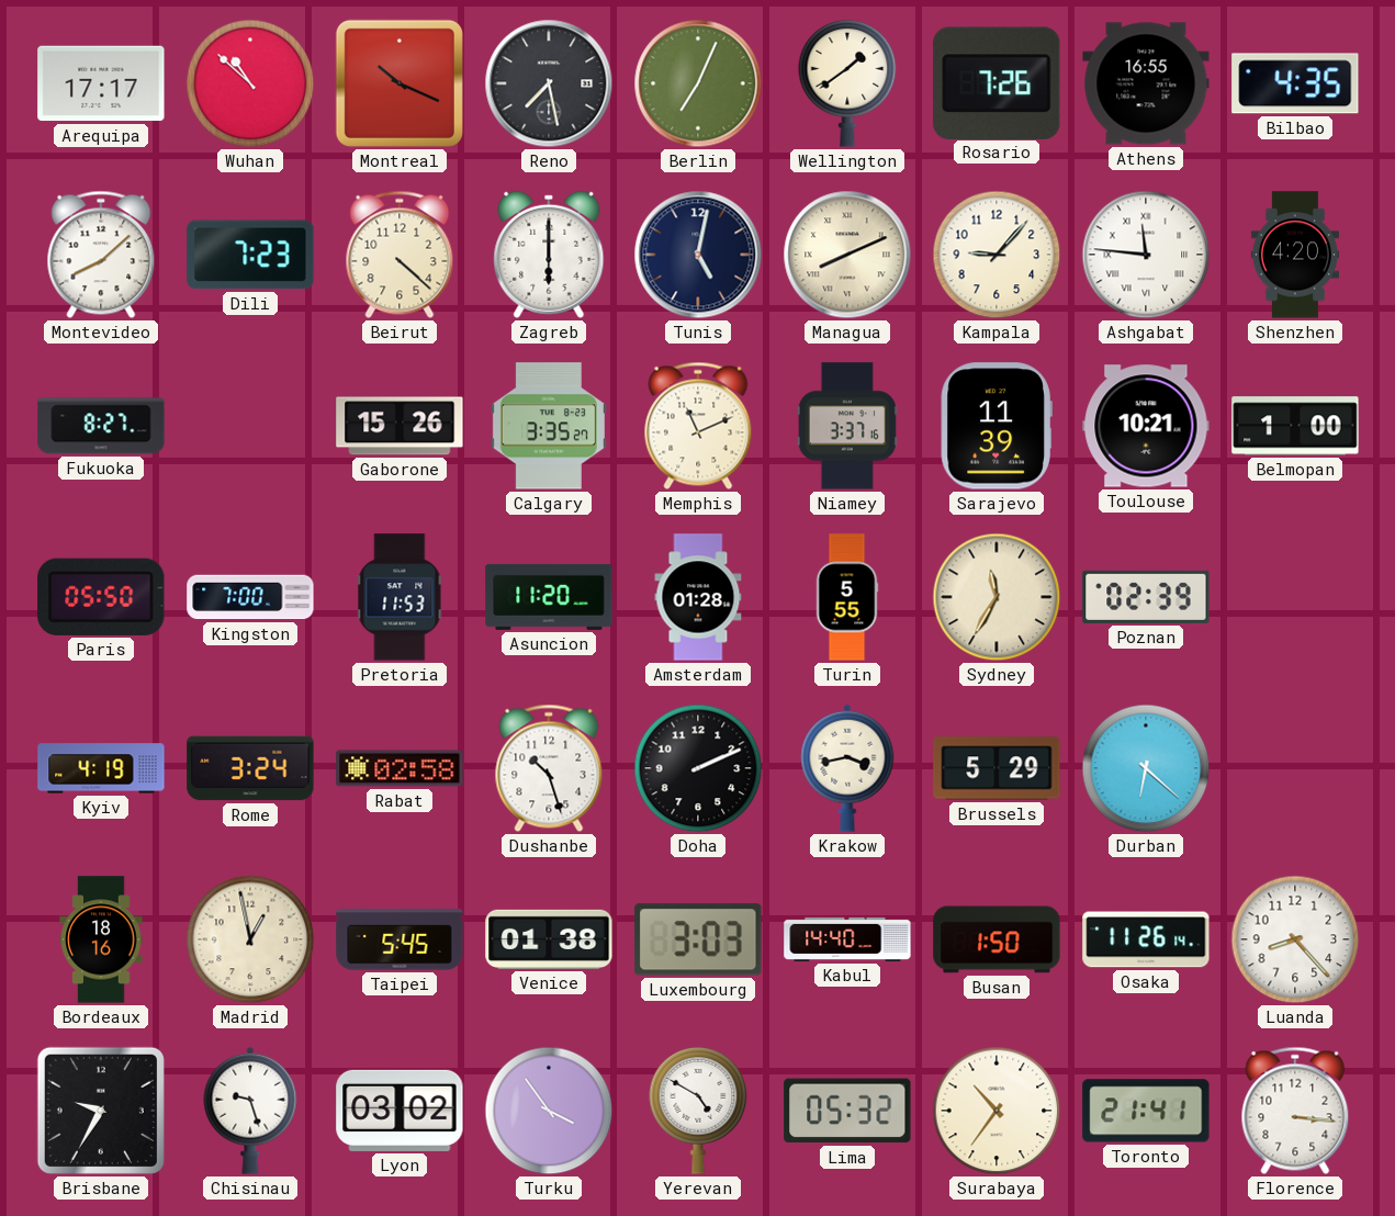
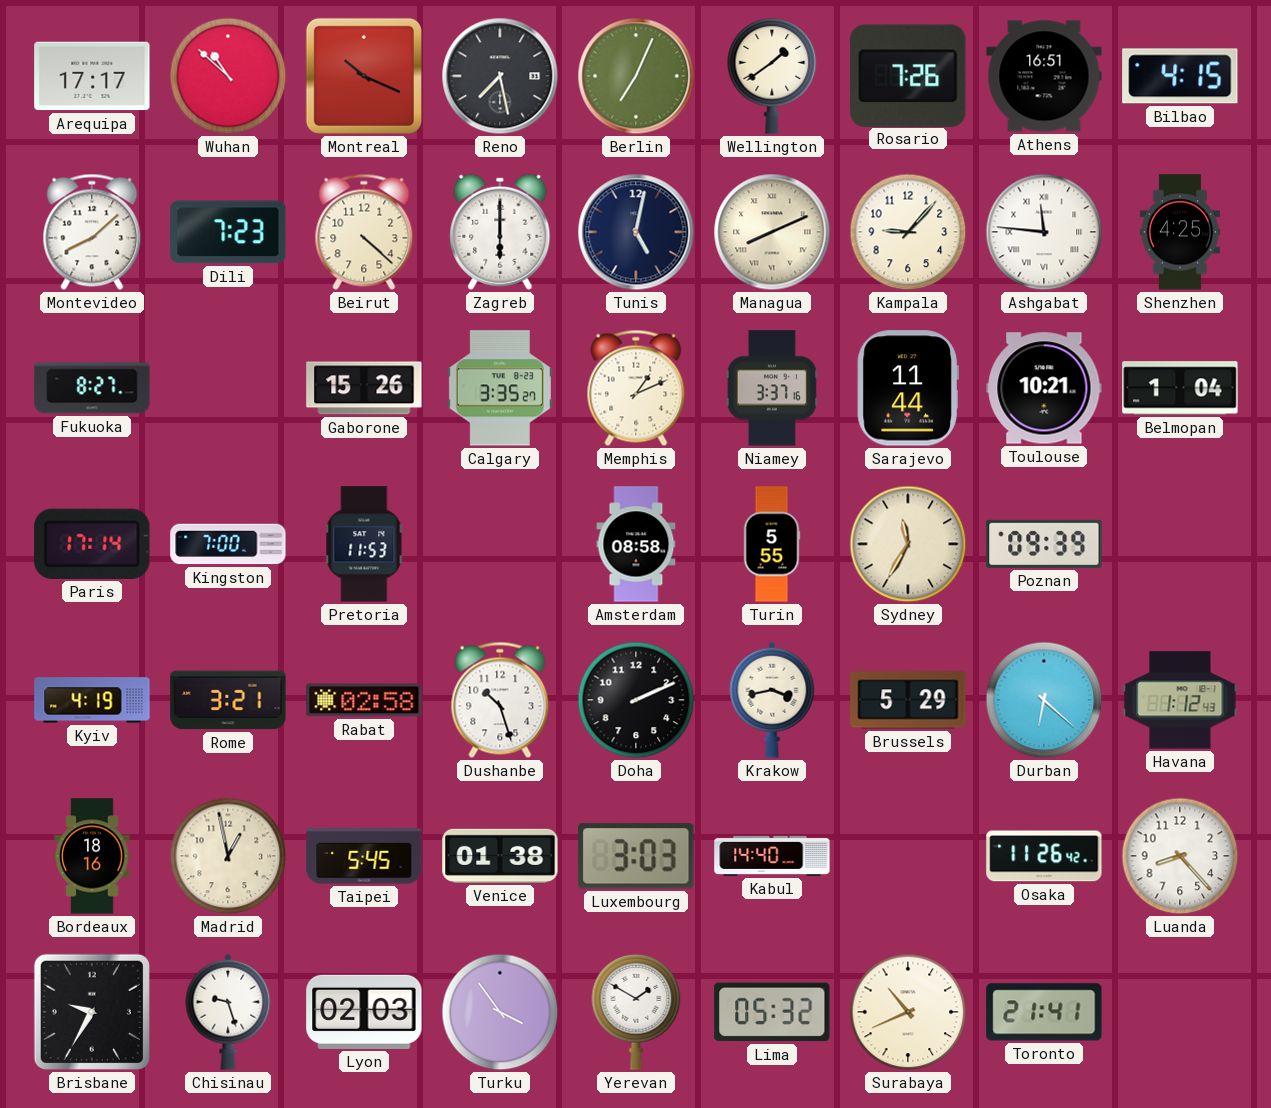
Athens: 16:55 -> 16:51 (1044, 76)
Bilbao: 4:35 -> 4:15 (1180, 76)
Shenzhen: 4:20 -> 4:25 (1180, 232)
Memphis: 11:11 -> 1:11 (636, 388)
Sarajevo: 11:39 -> 11:44 (908, 388)
Belmopan: 1:00 -> 1:04 (1180, 388)
Paris: 05:50 -> 17:14 (92, 544)
Asuncion: 11:20 -> none (549, 597)
Amsterdam: 01:28 -> 08:58 (636, 544)
Poznan: 02:39 -> 09:39 (1044, 544)
Rome: 3:24 -> 3:21 (228, 700)
Havana: none -> 1:12 (1180, 700)
Busan: 1:50 -> none (997, 939)
Osaka: 11:26:14 -> 11:26:42 (1044, 856)
Lyon: 03:02 -> 02:03 (364, 1012)
Yerevan: 4:50 -> 1:50 (636, 1013)
Surabaya: 10:36 -> 10:41 (908, 1012)
Florence: 3:16 -> none (1295, 1111)
